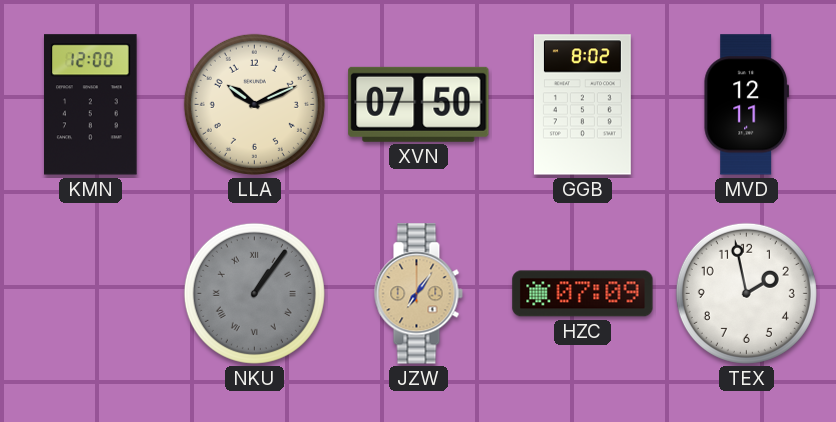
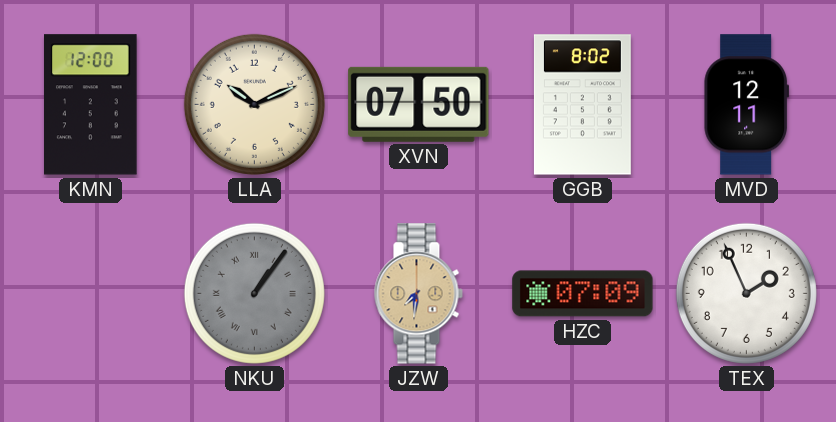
JZW: 7:06 -> 7:31 (418, 294)
TEX: 1:58 -> 1:56 (746, 293)
